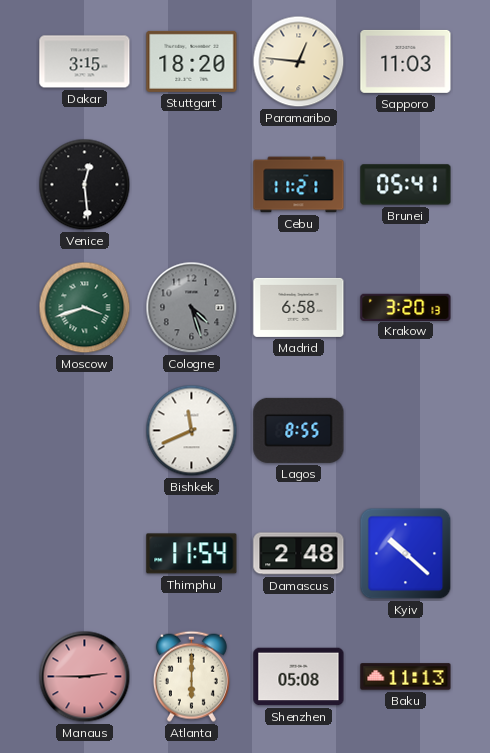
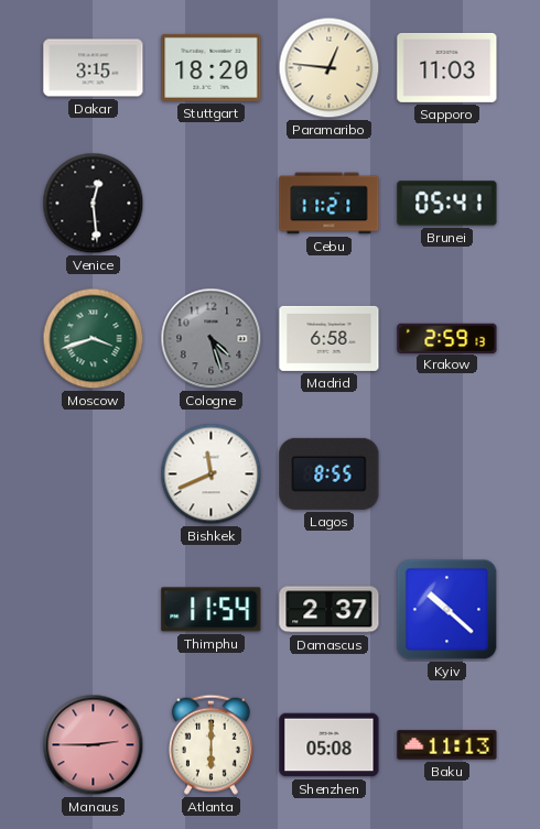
Krakow: 3:20 -> 2:59 (447, 338)
Damascus: 2:48 -> 2:37 (330, 610)
